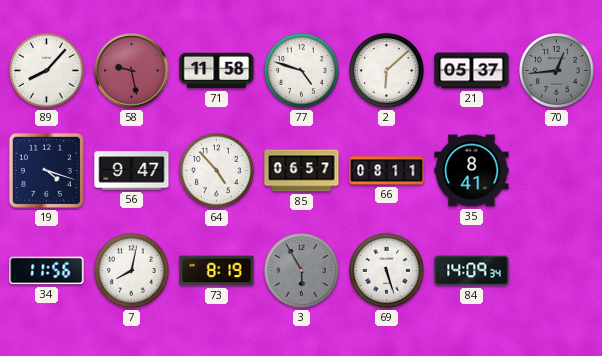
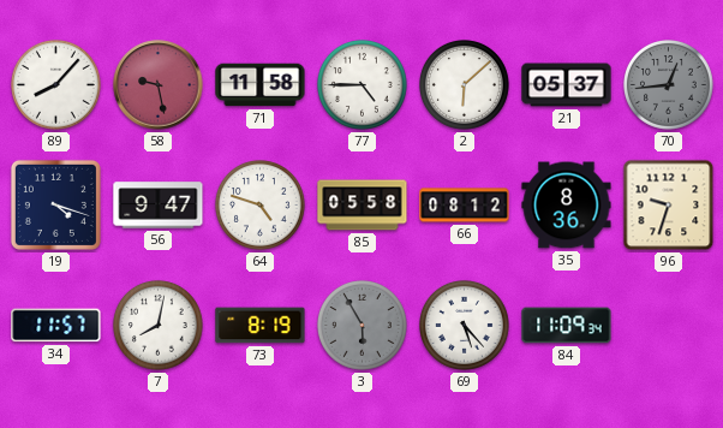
77: 4:48 -> 4:45 (363, 85)
64: 4:53 -> 4:48 (261, 206)
85: 06:57 -> 05:58 (363, 206)
66: 08:11 -> 08:12 (465, 206)
35: 8:41 -> 8:36 (567, 206)
96: none -> 9:33 (669, 206)
34: 11:56 -> 11:57 (56, 326)
69: 5:27 -> 5:23 (465, 326)
84: 14:09 -> 11:09 (567, 326)
